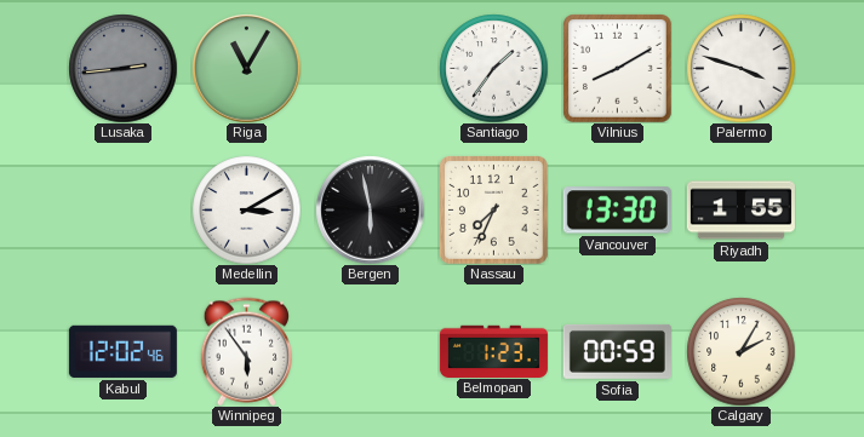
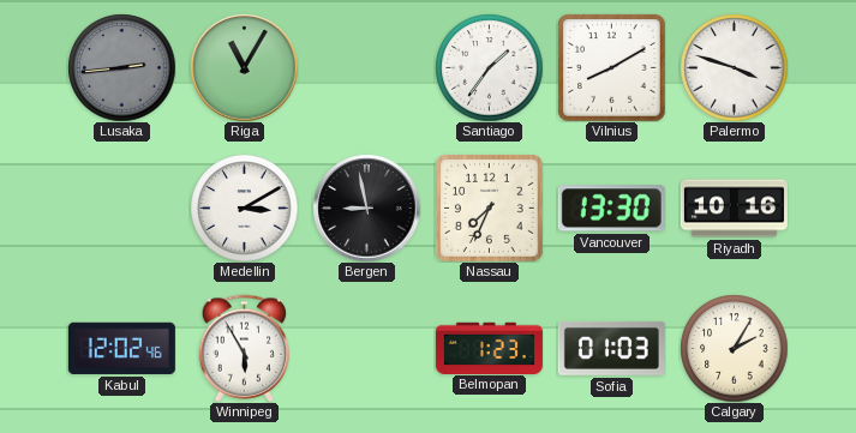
Bergen: 5:58 -> 8:58 (366, 208)
Riyadh: 1:55 -> 10:16 (734, 209)
Winnipeg: 5:54 -> 5:55 (245, 348)
Sofia: 00:59 -> 01:03 (611, 348)
